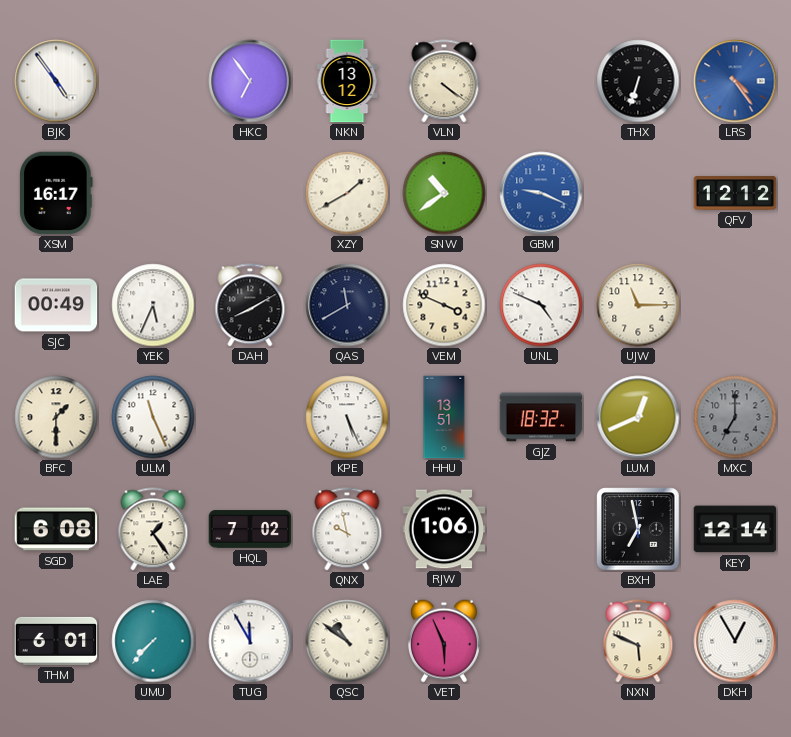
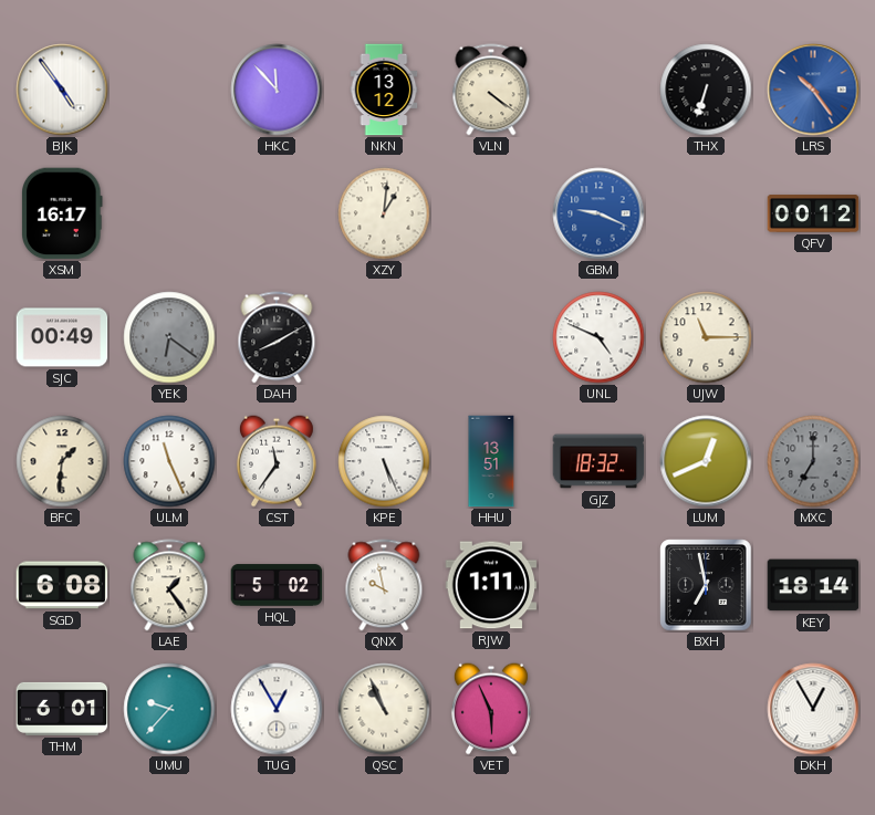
HKC: 6:54 -> 11:53 (277, 90)
LRS: 4:24 -> 10:24 (813, 90)
XZY: 1:40 -> 1:01 (384, 213)
SNW: 10:39 -> none (444, 193)
QFV: 12:12 -> 00:12 (813, 213)
YEK: 5:34 -> 6:21 (169, 337)
YEK dial: white -> grey (169, 337)
QAS: 11:40 -> none (347, 305)
VEM: 3:49 -> none (444, 305)
BFC: 1:30 -> 1:31 (62, 461)
CST: none -> 11:36 (277, 461)
HQL: 7:02 -> 5:02 (277, 585)
RJW: 1:06 -> 1:11 (491, 585)
KEY: 12:14 -> 18:14 (813, 585)
UMU: 7:37 -> 9:37 (169, 709)
TUG: 11:55 -> 12:55 (277, 709)
QSC: 10:51 -> 10:56 (384, 709)
NXN: 5:49 -> none (638, 641)
